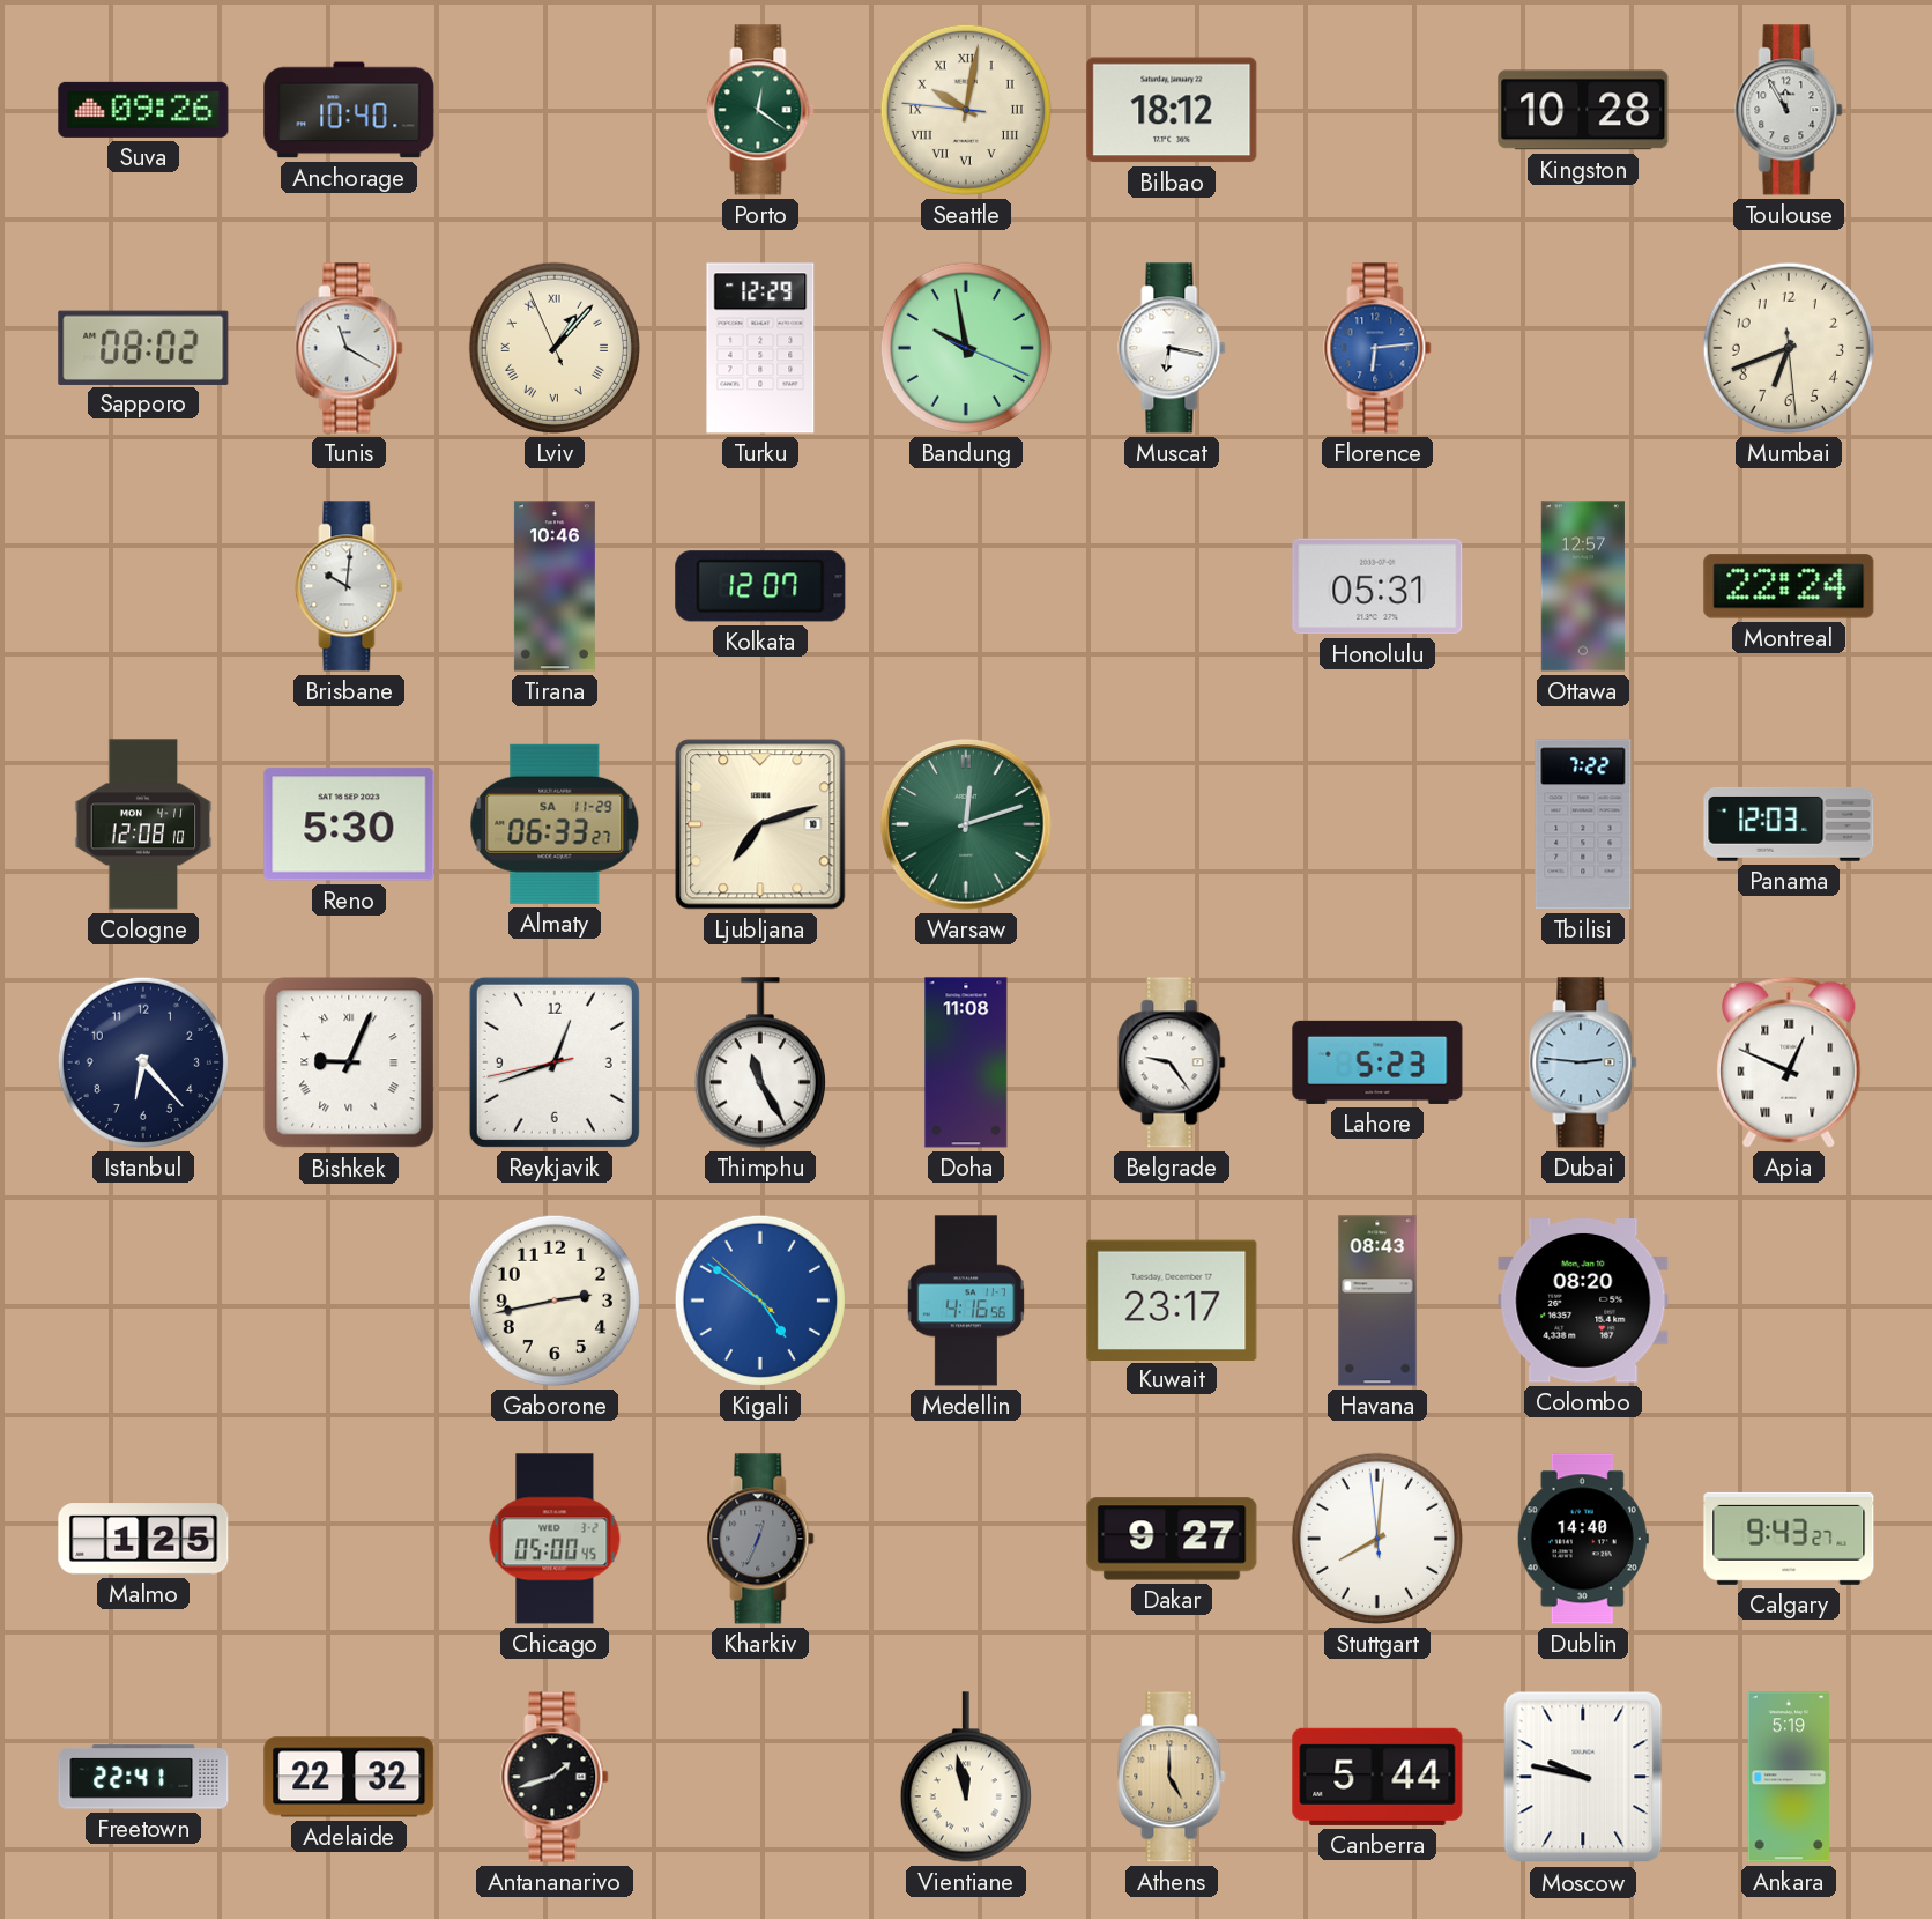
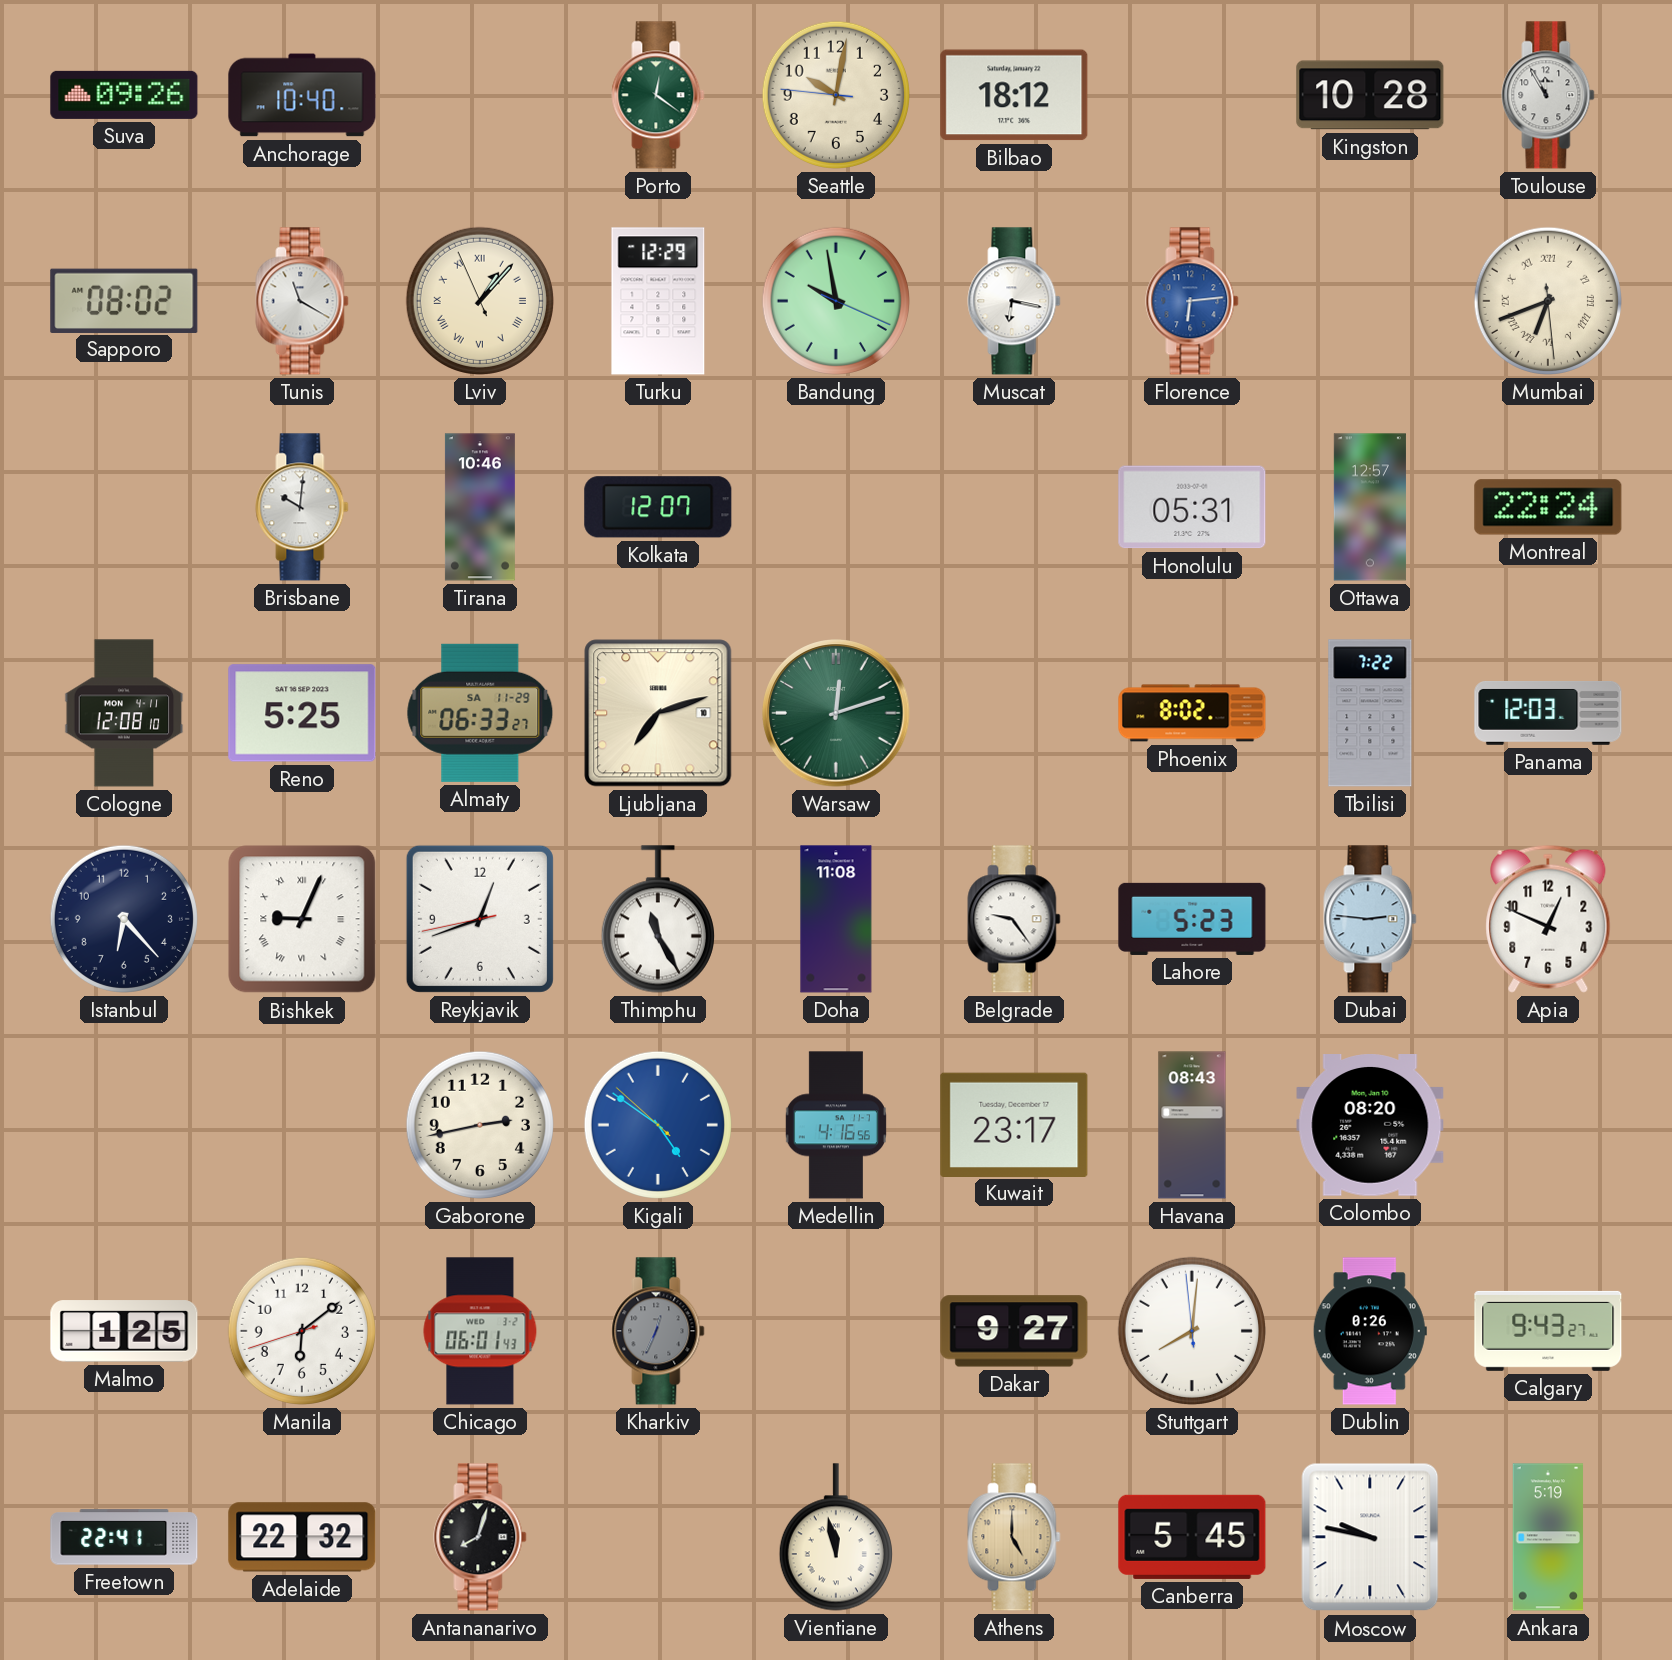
Seattle numerals: Roman -> Arabic (836, 95)
Mumbai numerals: Arabic -> Roman (1548, 301)
Reno: 5:30 -> 5:25 (302, 713)
Phoenix: none -> 8:02 (1192, 713)
Apia numerals: Roman -> Arabic (1548, 919)
Manila: none -> 6:08 (302, 1331)
Chicago: 05:00 -> 06:01 (480, 1331)
Dublin: 14:40 -> 0:26 (1370, 1331)
Antananarivo: 1:42 -> 8:03 (480, 1537)
Canberra: 5:44 -> 5:45 (1192, 1537)
